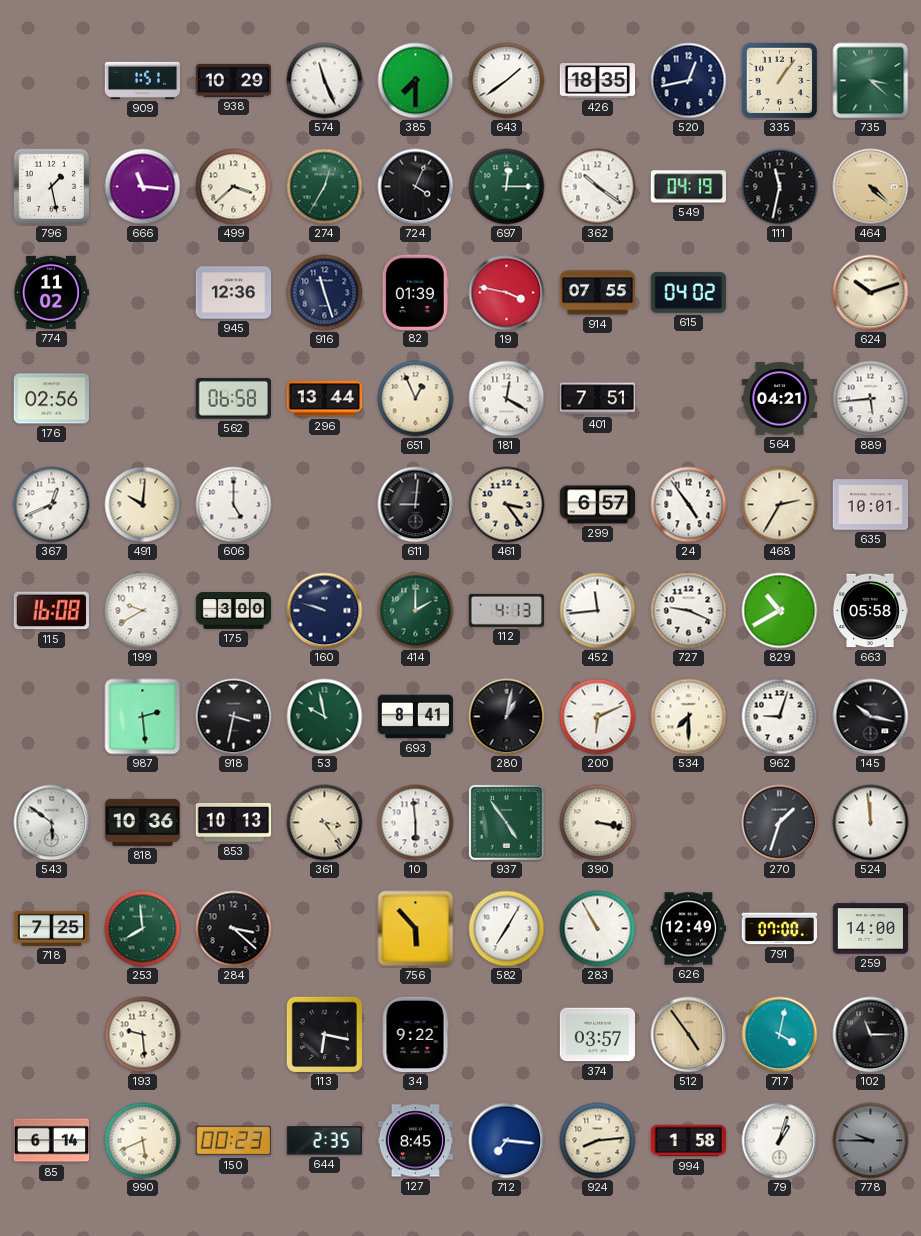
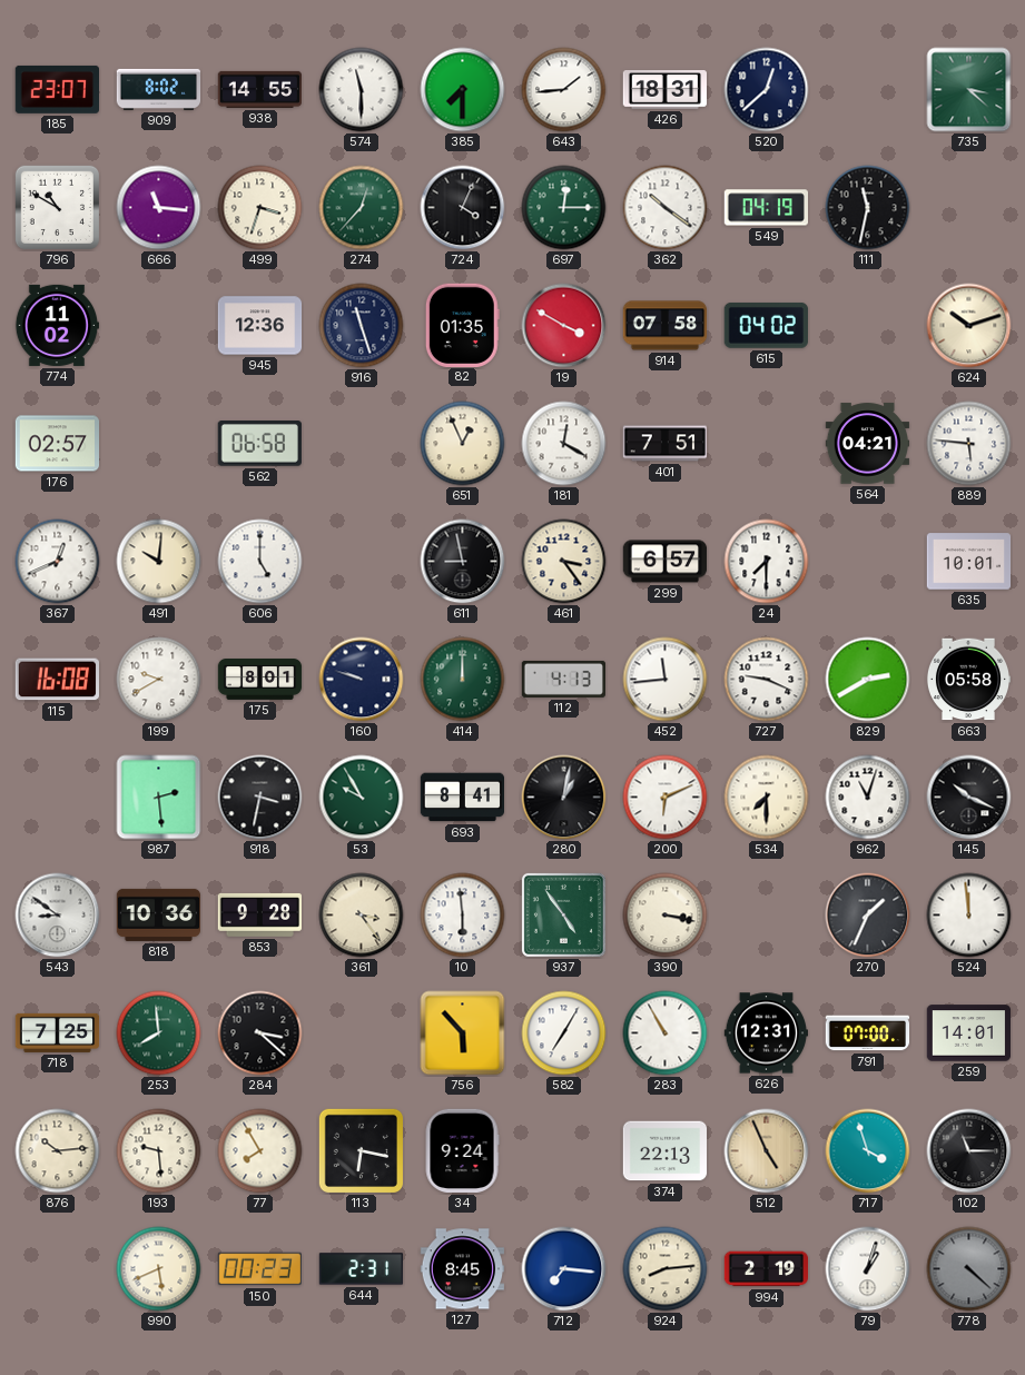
185: none -> 23:07 (57, 89)
909: 1:51 -> 8:02 (159, 89)
938: 10:29 -> 14:55 (259, 89)
574: 11:26 -> 11:30 (362, 90)
643: 1:39 -> 1:44 (564, 90)
426: 18:35 -> 18:31 (664, 90)
520: 12:43 -> 12:38 (767, 90)
335: 1:06 -> none (779, 80)
796: 1:28 -> 10:50 (57, 207)
499: 3:38 -> 3:33 (260, 208)
274: 12:35 -> 12:37 (362, 208)
464: 4:22 -> none (871, 187)
82: 01:39 -> 01:35 (462, 325)
19: 3:47 -> 3:50 (564, 326)
914: 07:55 -> 07:58 (666, 326)
176: 02:56 -> 02:57 (57, 444)
296: 13:44 -> none (324, 399)
889: 5:44 -> 5:46 (969, 444)
611: 9:01 -> 8:58 (463, 562)
24: 4:54 -> 7:30 (767, 562)
468: 2:35 -> none (780, 505)
175: 3:00 -> 8:01 (260, 680)
414: 2:00 -> 12:00 (463, 680)
829: 10:40 -> 2:40 (868, 680)
53: 9:58 -> 9:55 (362, 798)
962: 9:03 -> 11:03 (868, 798)
145: 10:17 -> 10:19 (969, 798)
543: 5:51 -> 8:51 (58, 916)
853: 10:13 -> 9:28 (259, 914)
270: 1:33 -> 1:34 (868, 916)
626: 12:49 -> 12:31 (766, 1033)
259: 14:00 -> 14:01 (969, 1033)
876: none -> 10:14 (58, 1151)
77: none -> 7:55 (260, 1151)
34: 9:22 -> 9:24 (462, 1151)
374: 03:57 -> 22:13 (666, 1151)
512: 4:54 -> 4:56 (767, 1151)
717: 4:02 -> 3:57 (868, 1151)
85: 6:14 -> none (51, 1141)
644: 2:35 -> 2:31 (362, 1269)
994: 1:58 -> 2:19 (766, 1269)
778: 9:45 -> 4:22 (969, 1269)
